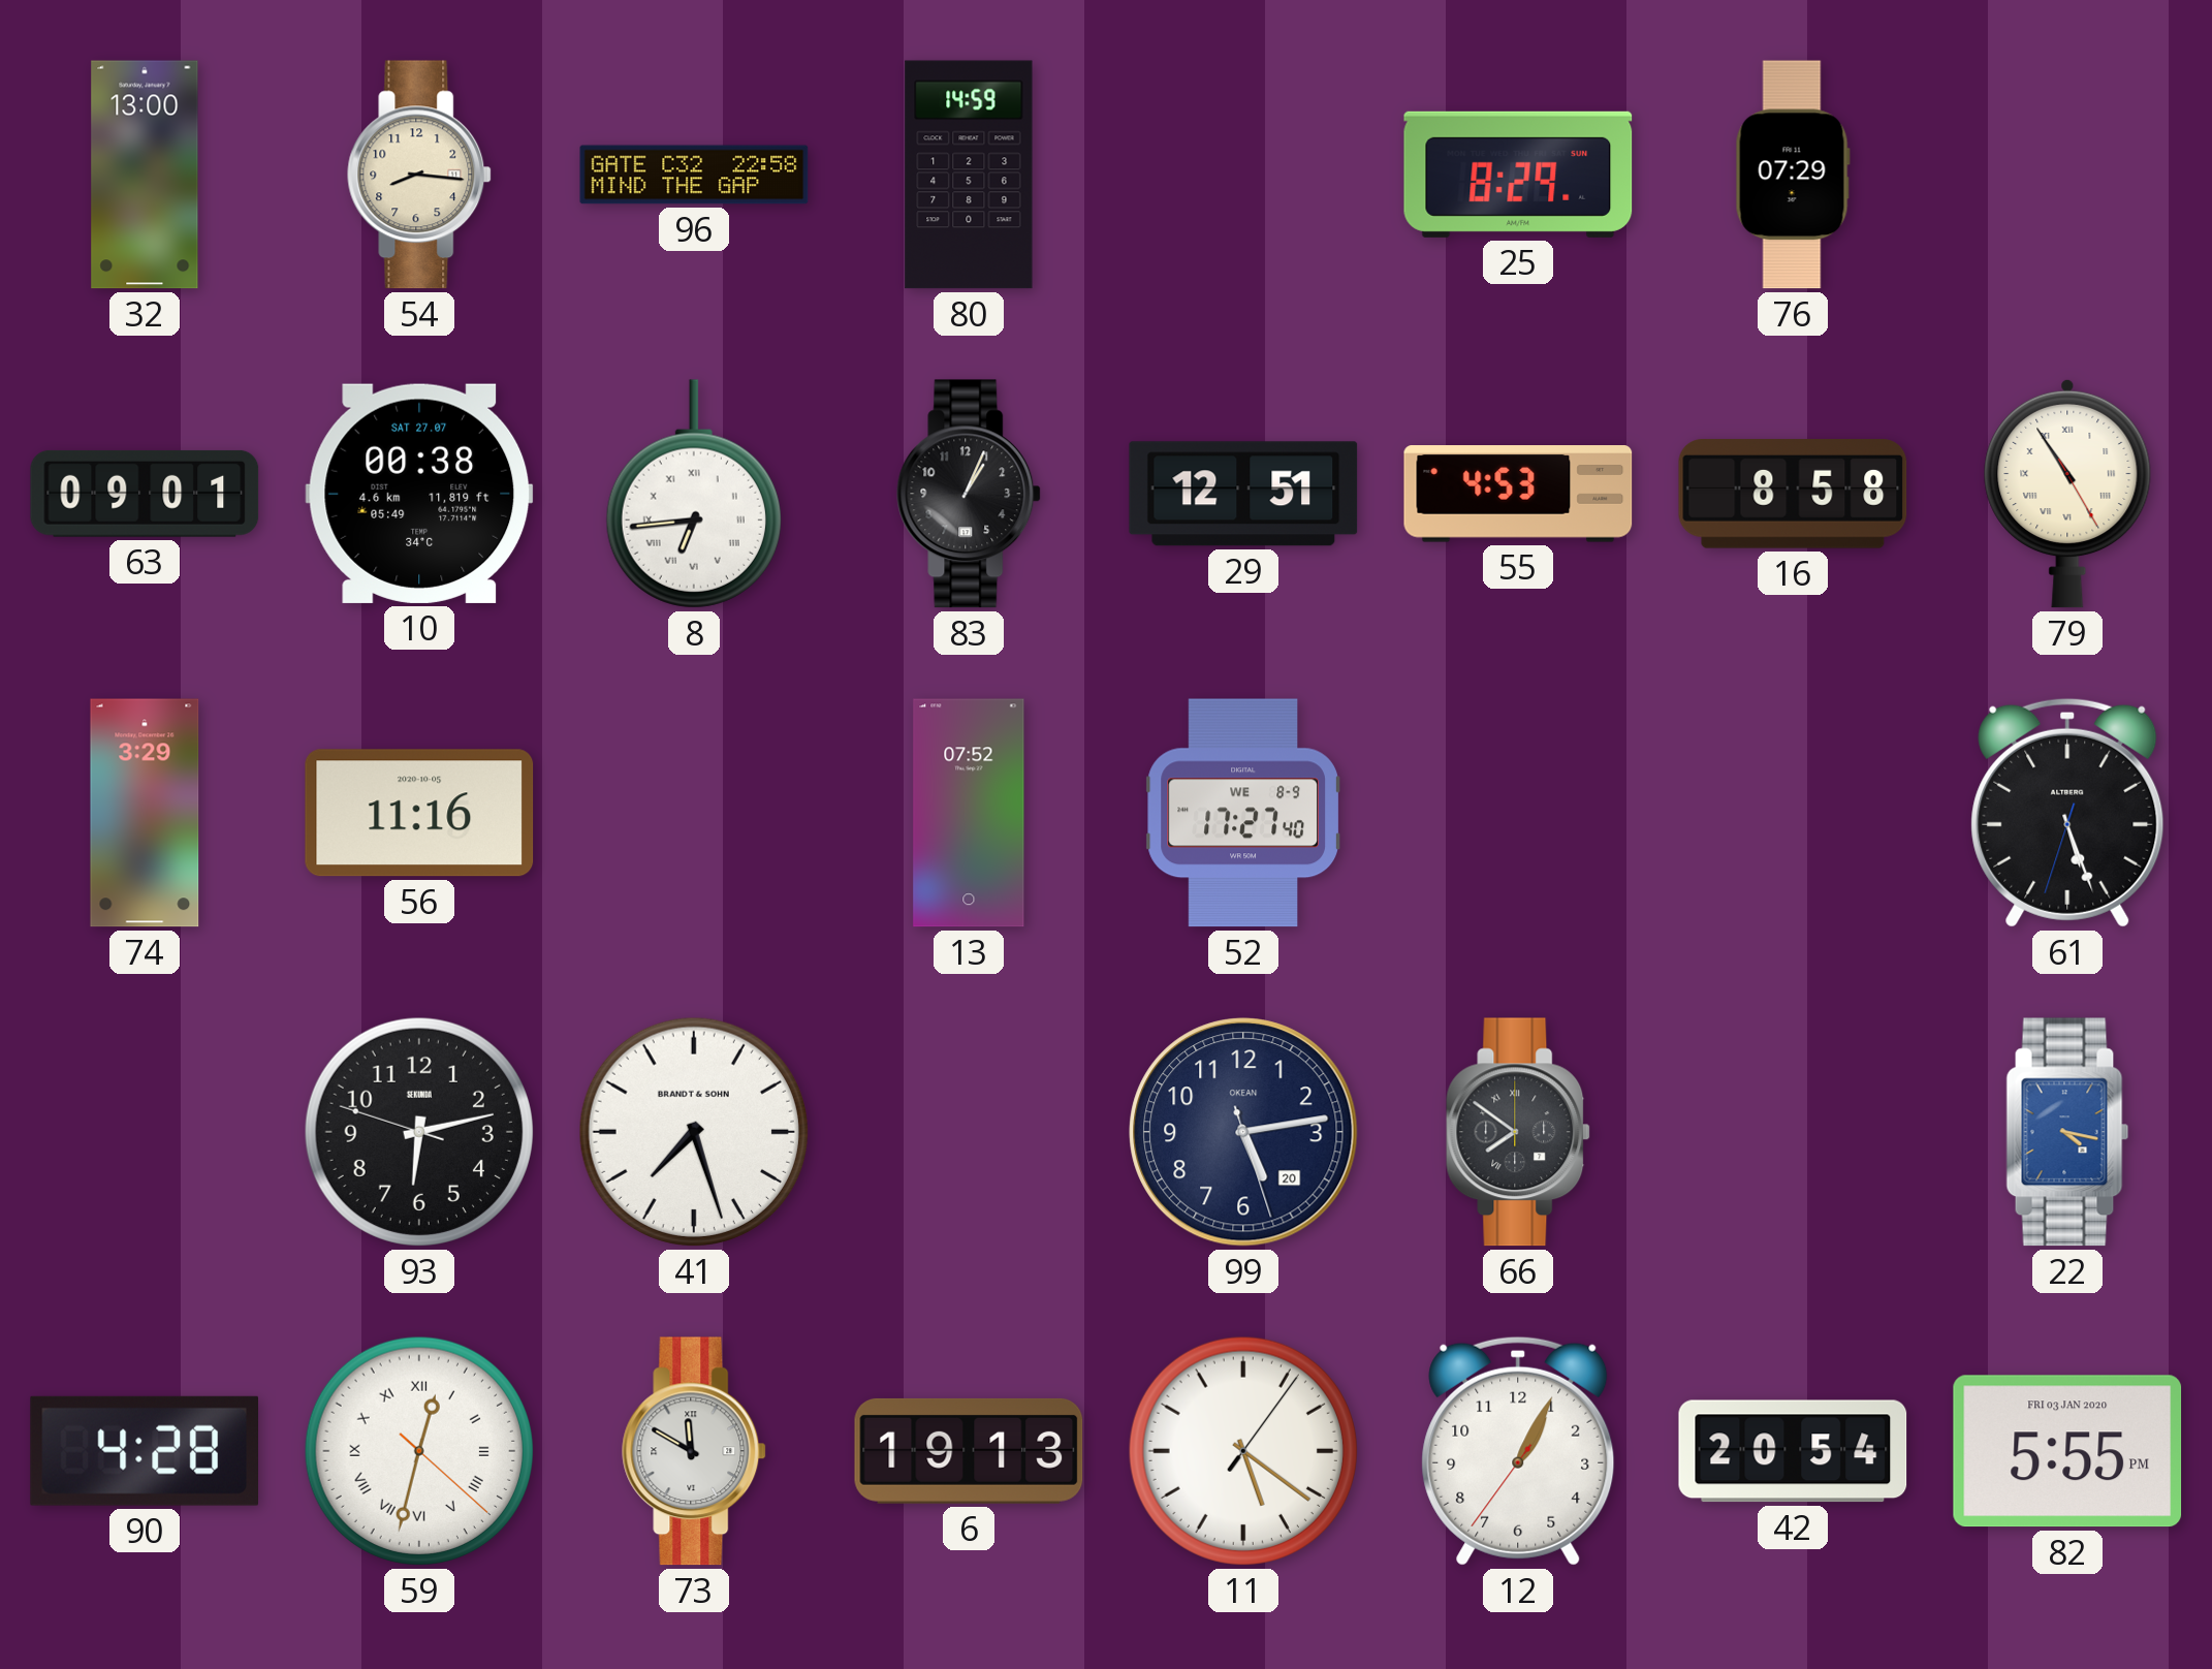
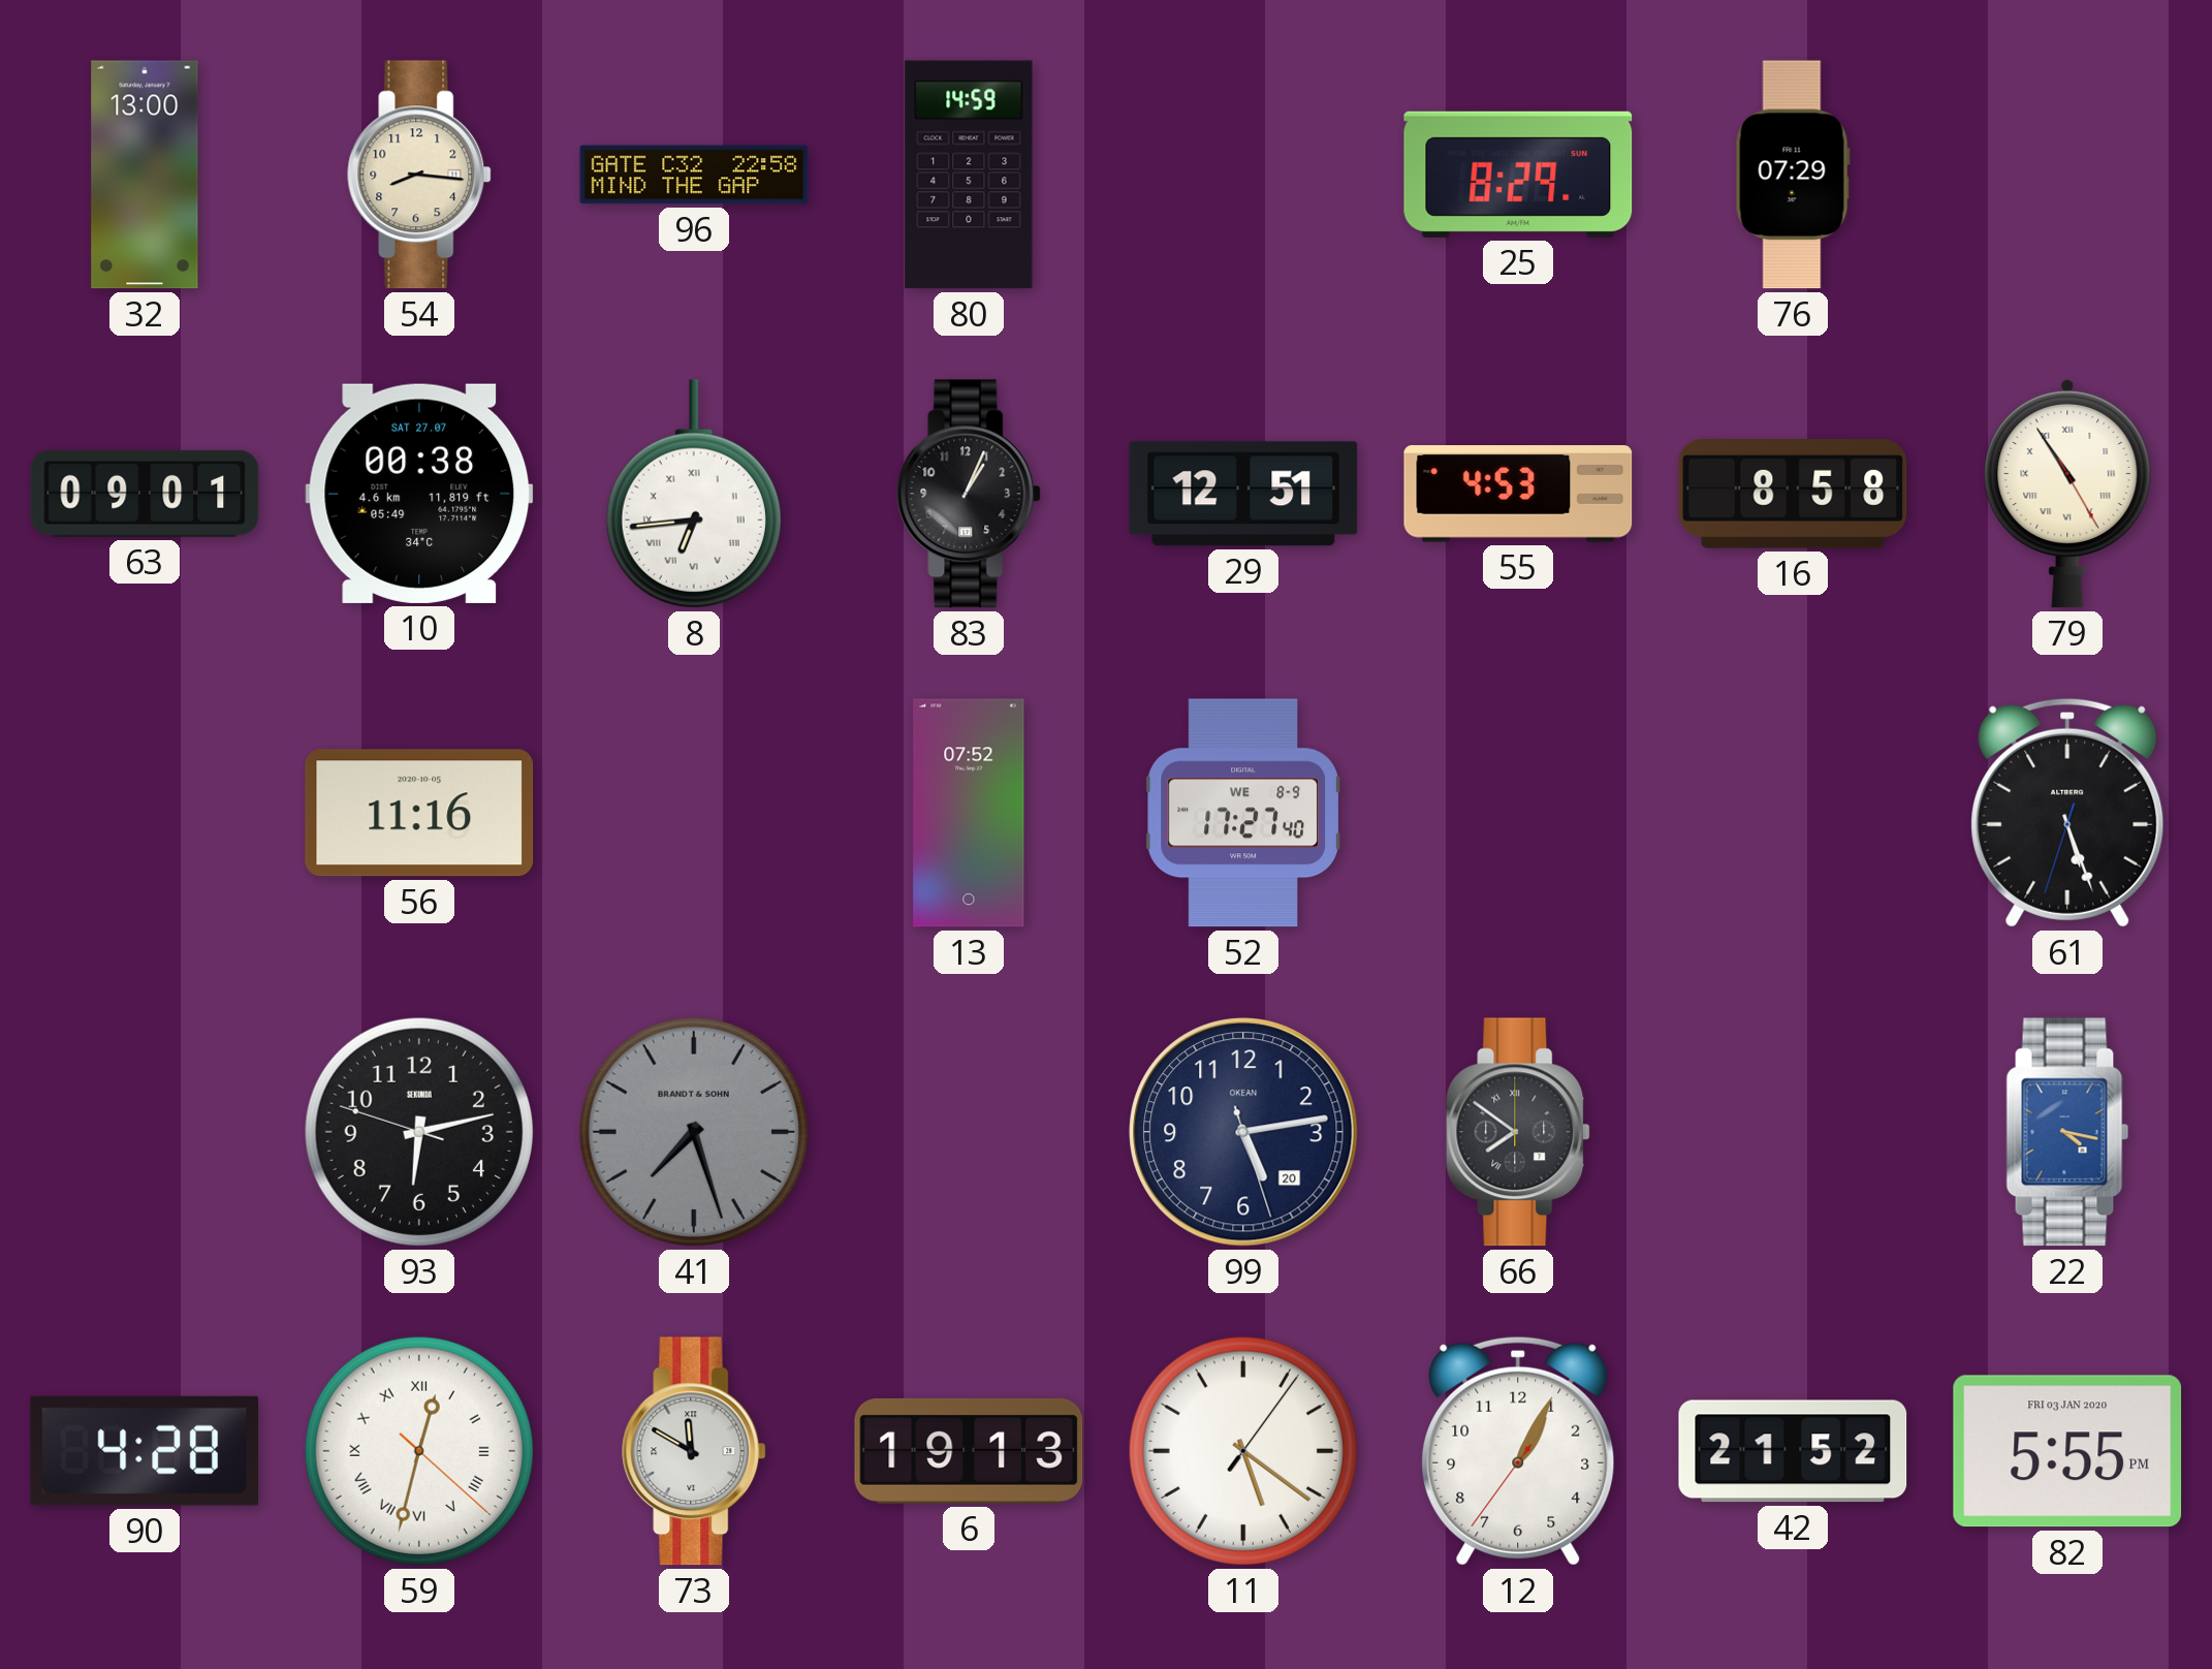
74: 3:29 -> none (145, 813)
41 dial: white -> grey (694, 1132)
42: 20:54 -> 21:52 (1793, 1451)
